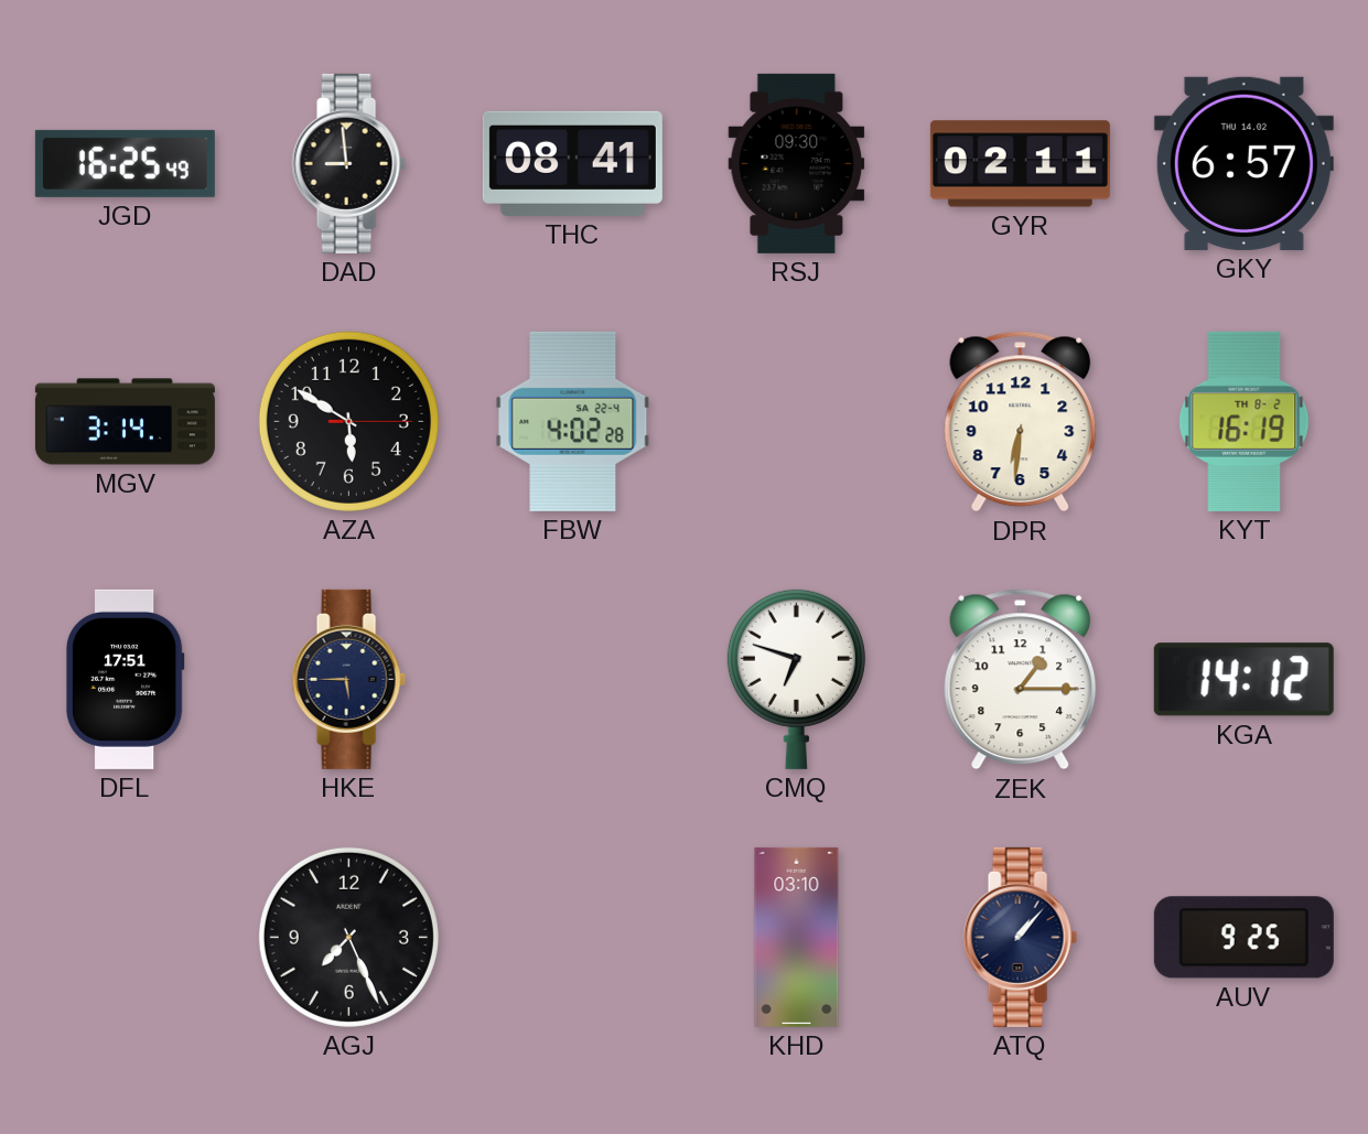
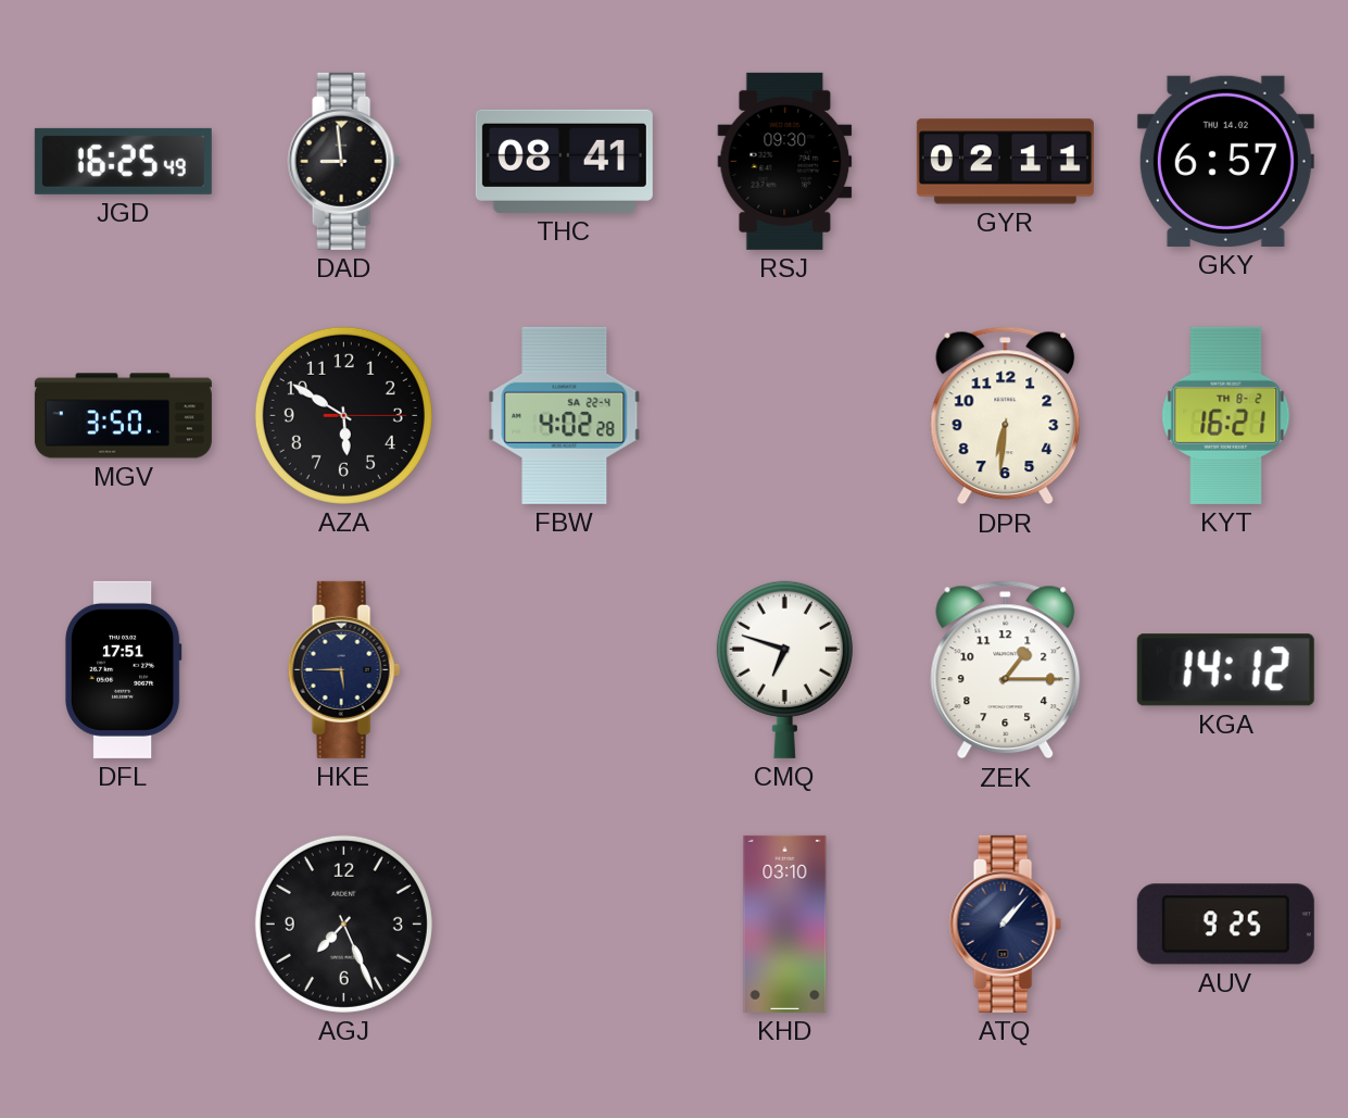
MGV: 3:14 -> 3:50 (123, 416)
KYT: 16:19 -> 16:21 (1226, 415)
